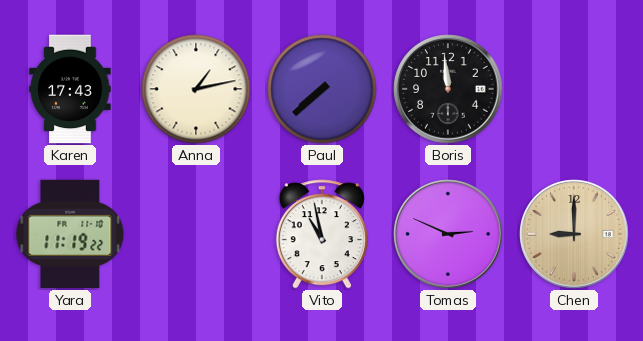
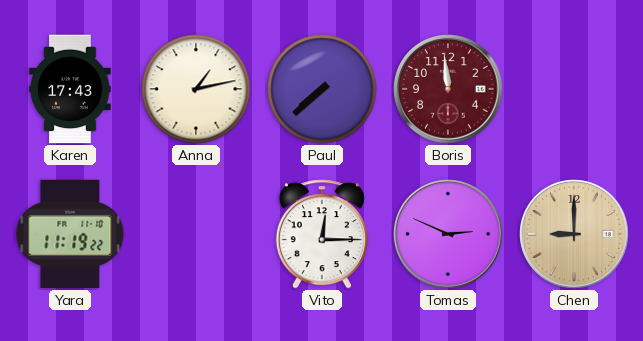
Boris dial: black -> burgundy (448, 89)
Vito: 10:58 -> 12:15 (322, 234)
